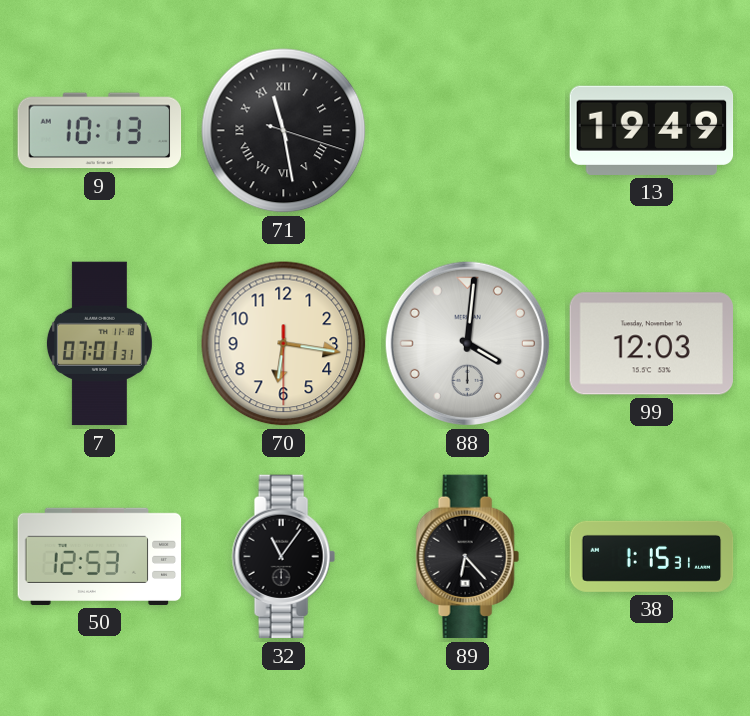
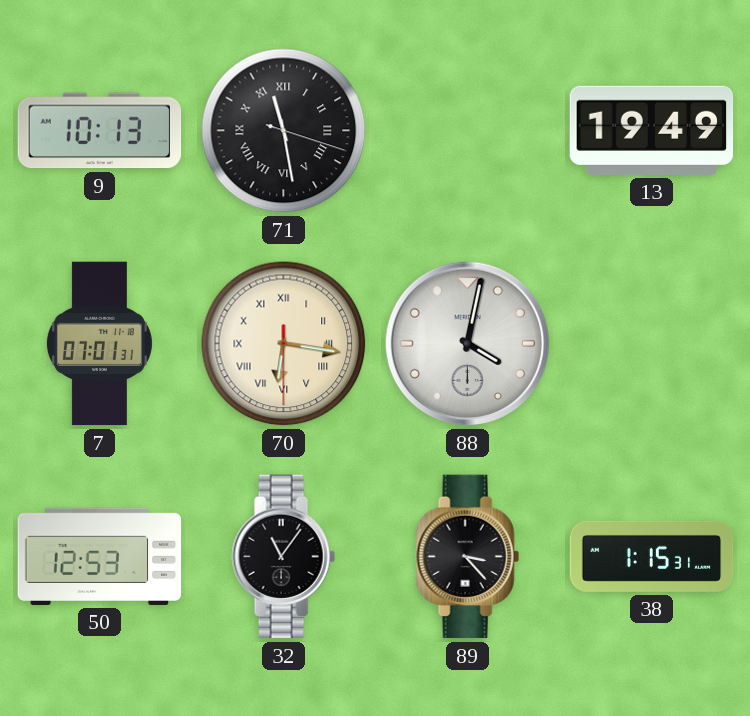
70 numerals: Arabic -> Roman (284, 344)
88: 4:01 -> 4:02 (467, 343)
99: 12:03 -> none (651, 344)
89: 6:23 -> 3:23 (467, 557)
